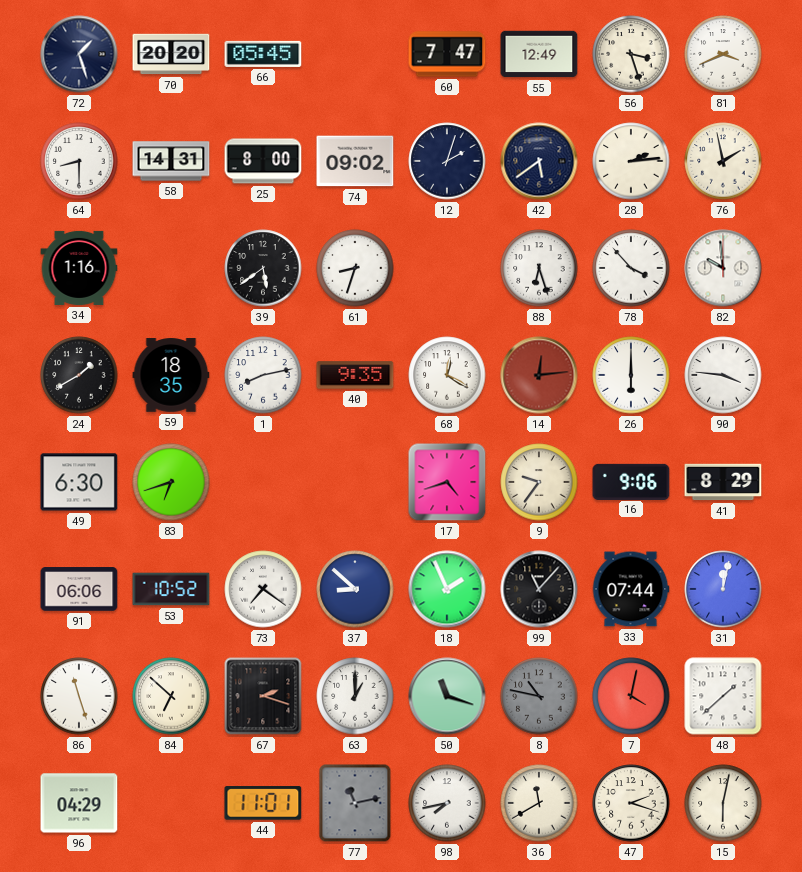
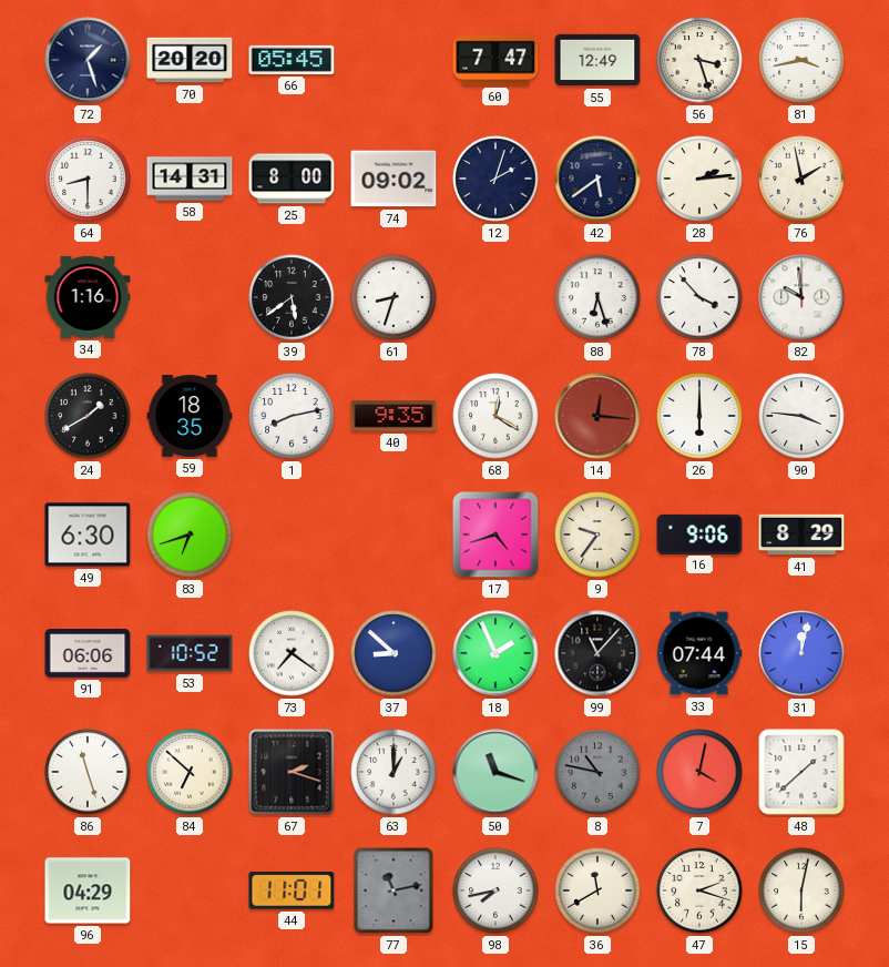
81: 3:41 -> 3:43 (801, 60)
14: 12:14 -> 12:16 (597, 416)
